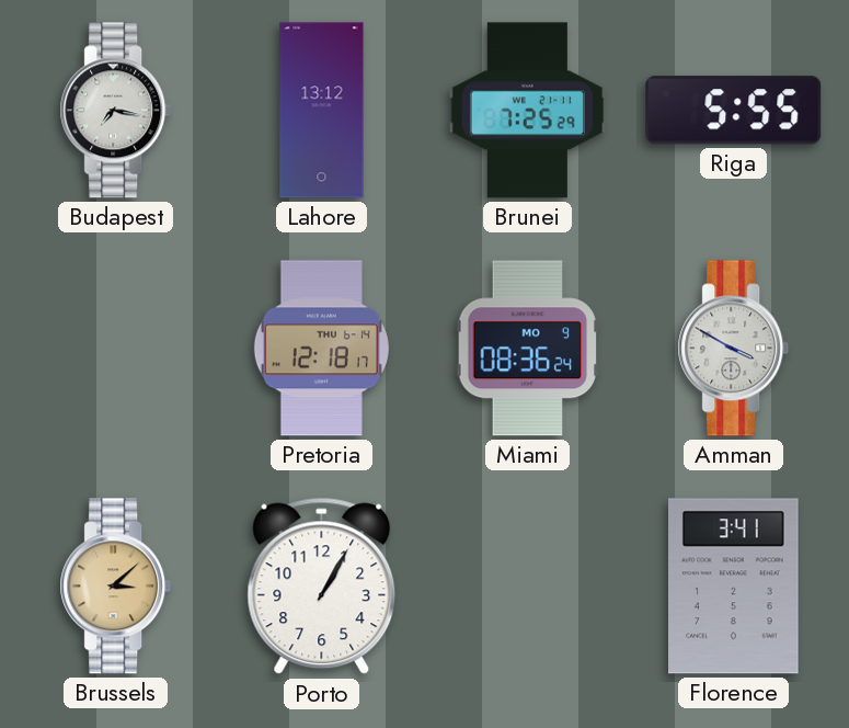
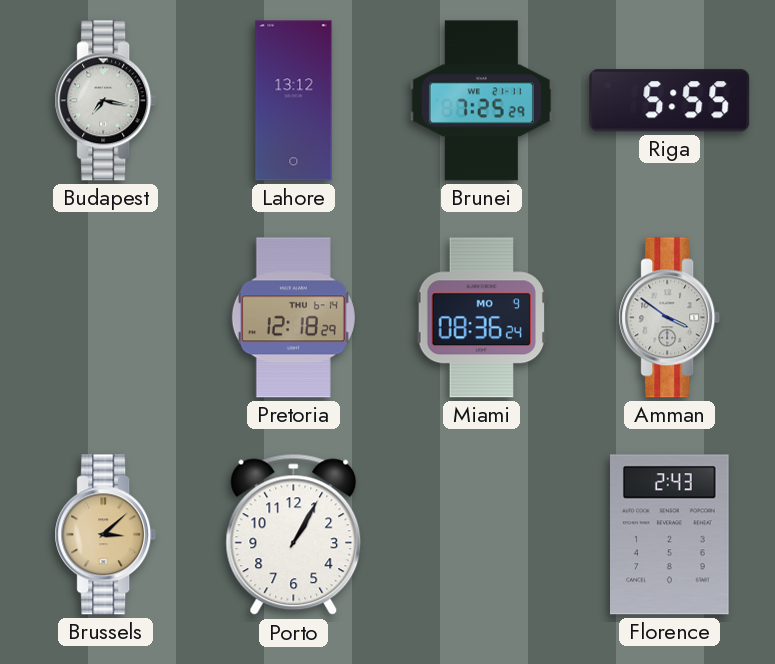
Pretoria: 12:18:17 -> 12:18:29 (293, 318)
Amman: 3:50 -> 3:51 (670, 318)
Florence: 3:41 -> 2:43 (670, 535)
